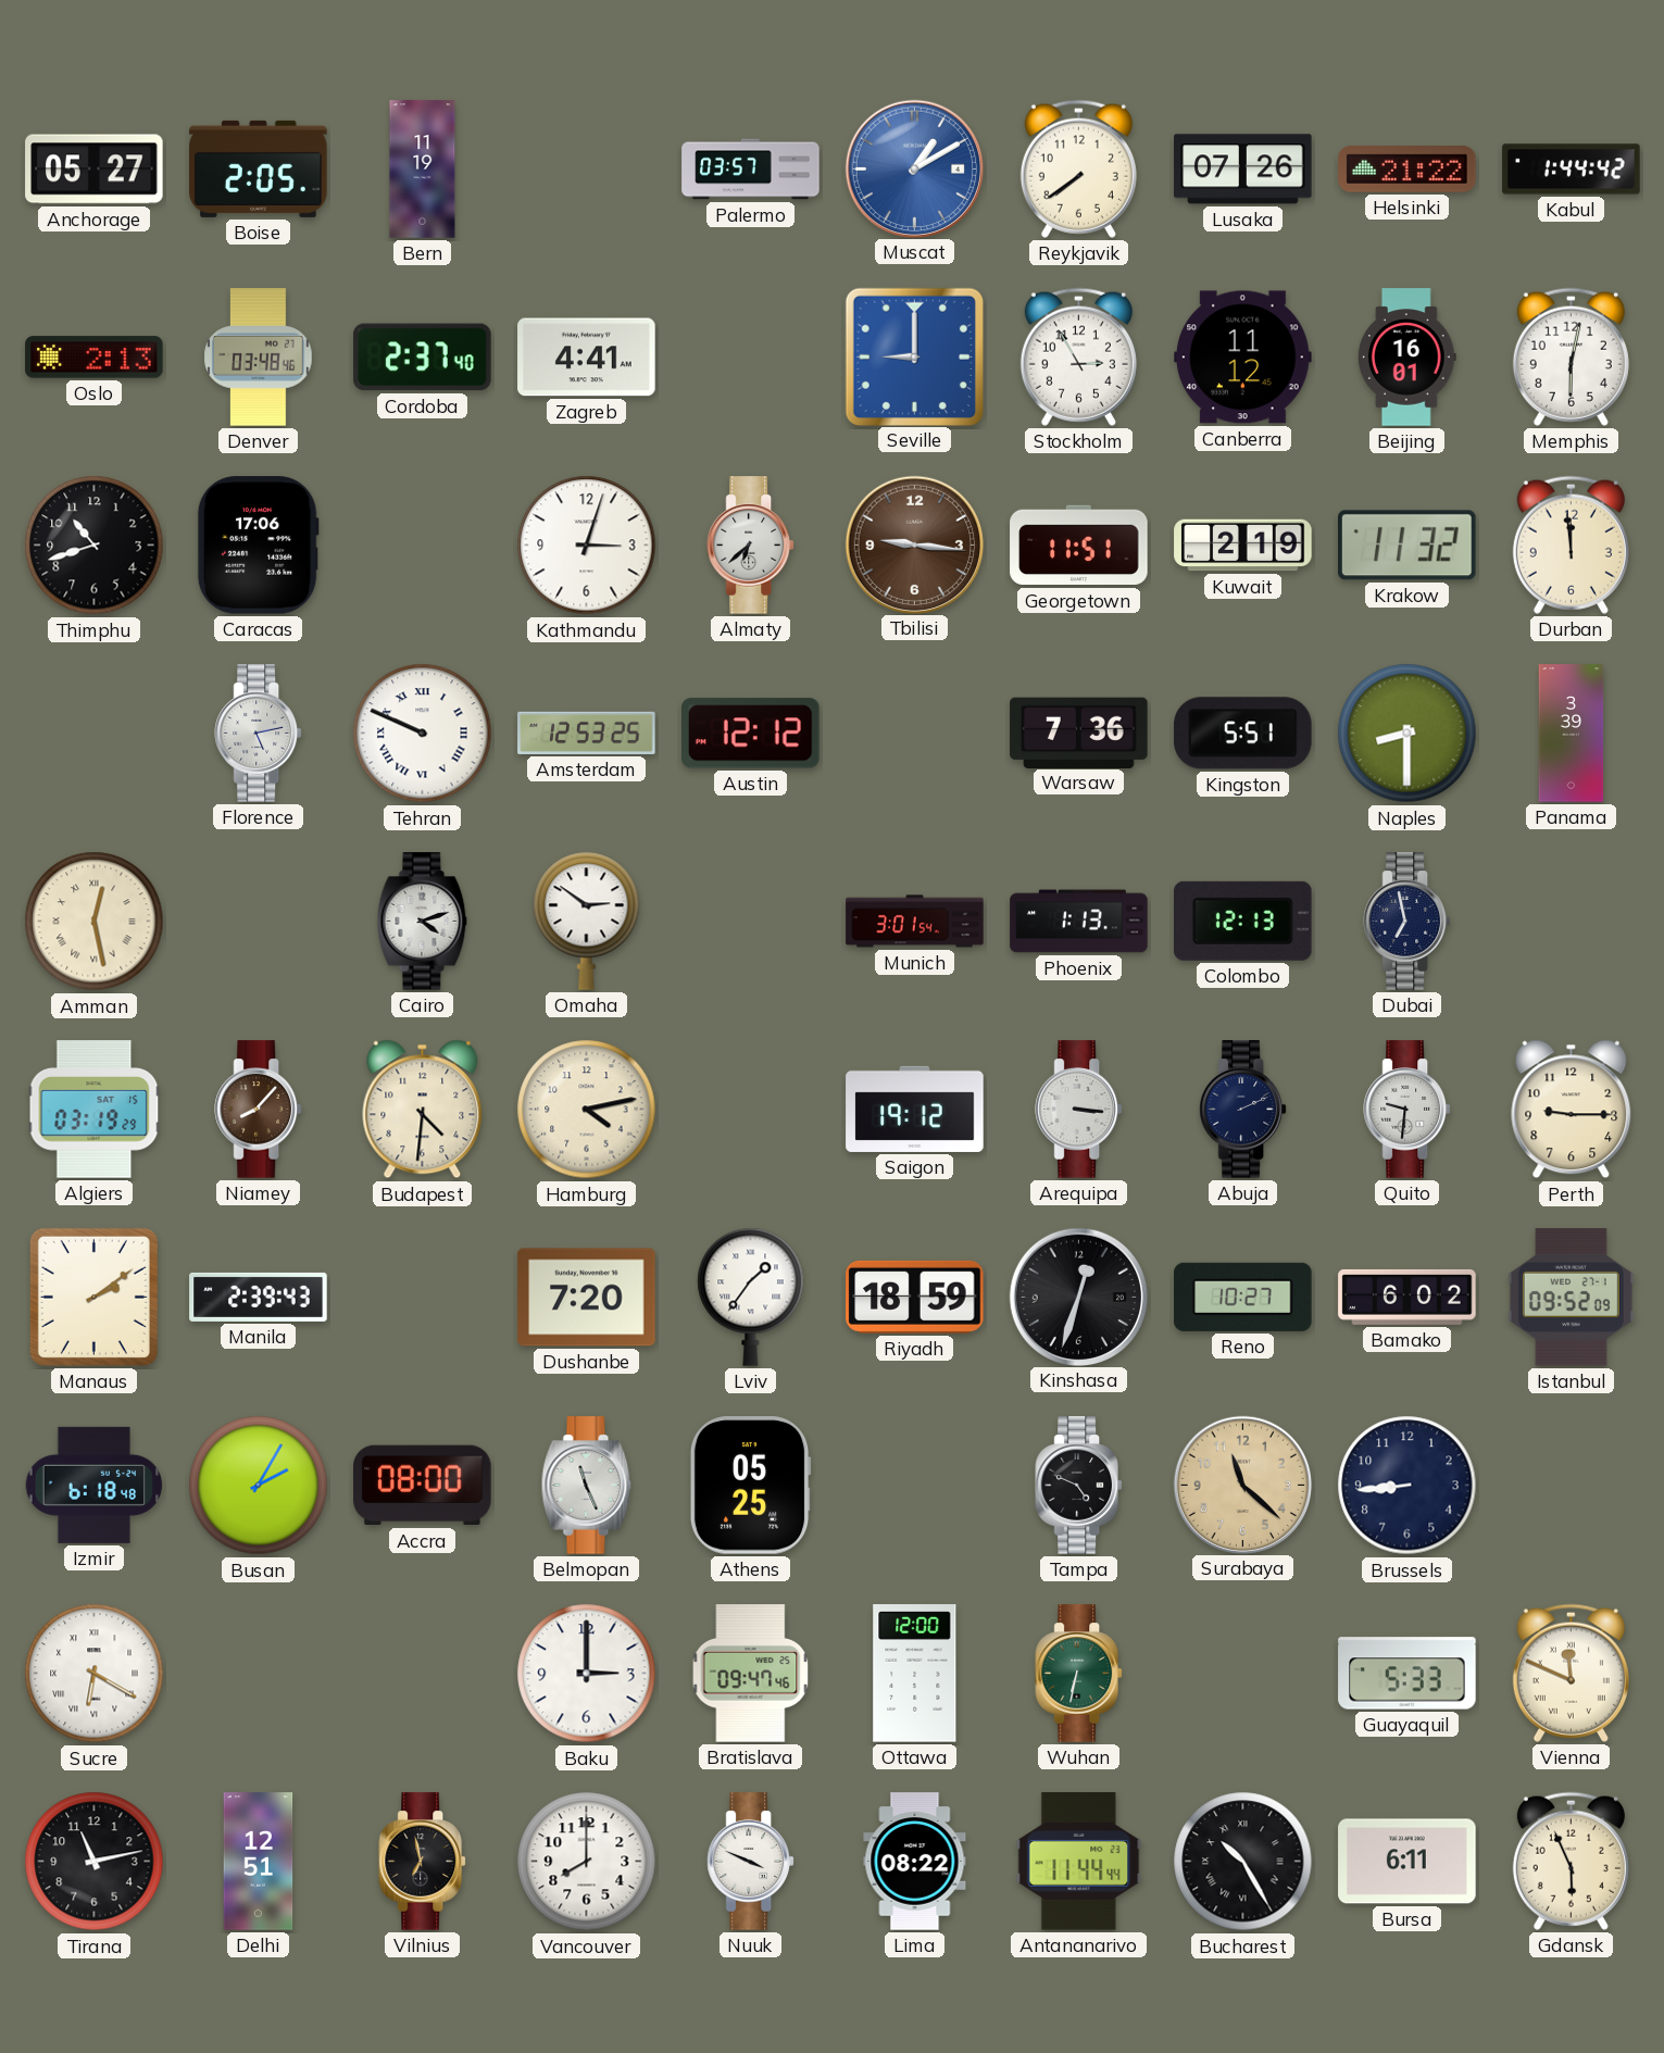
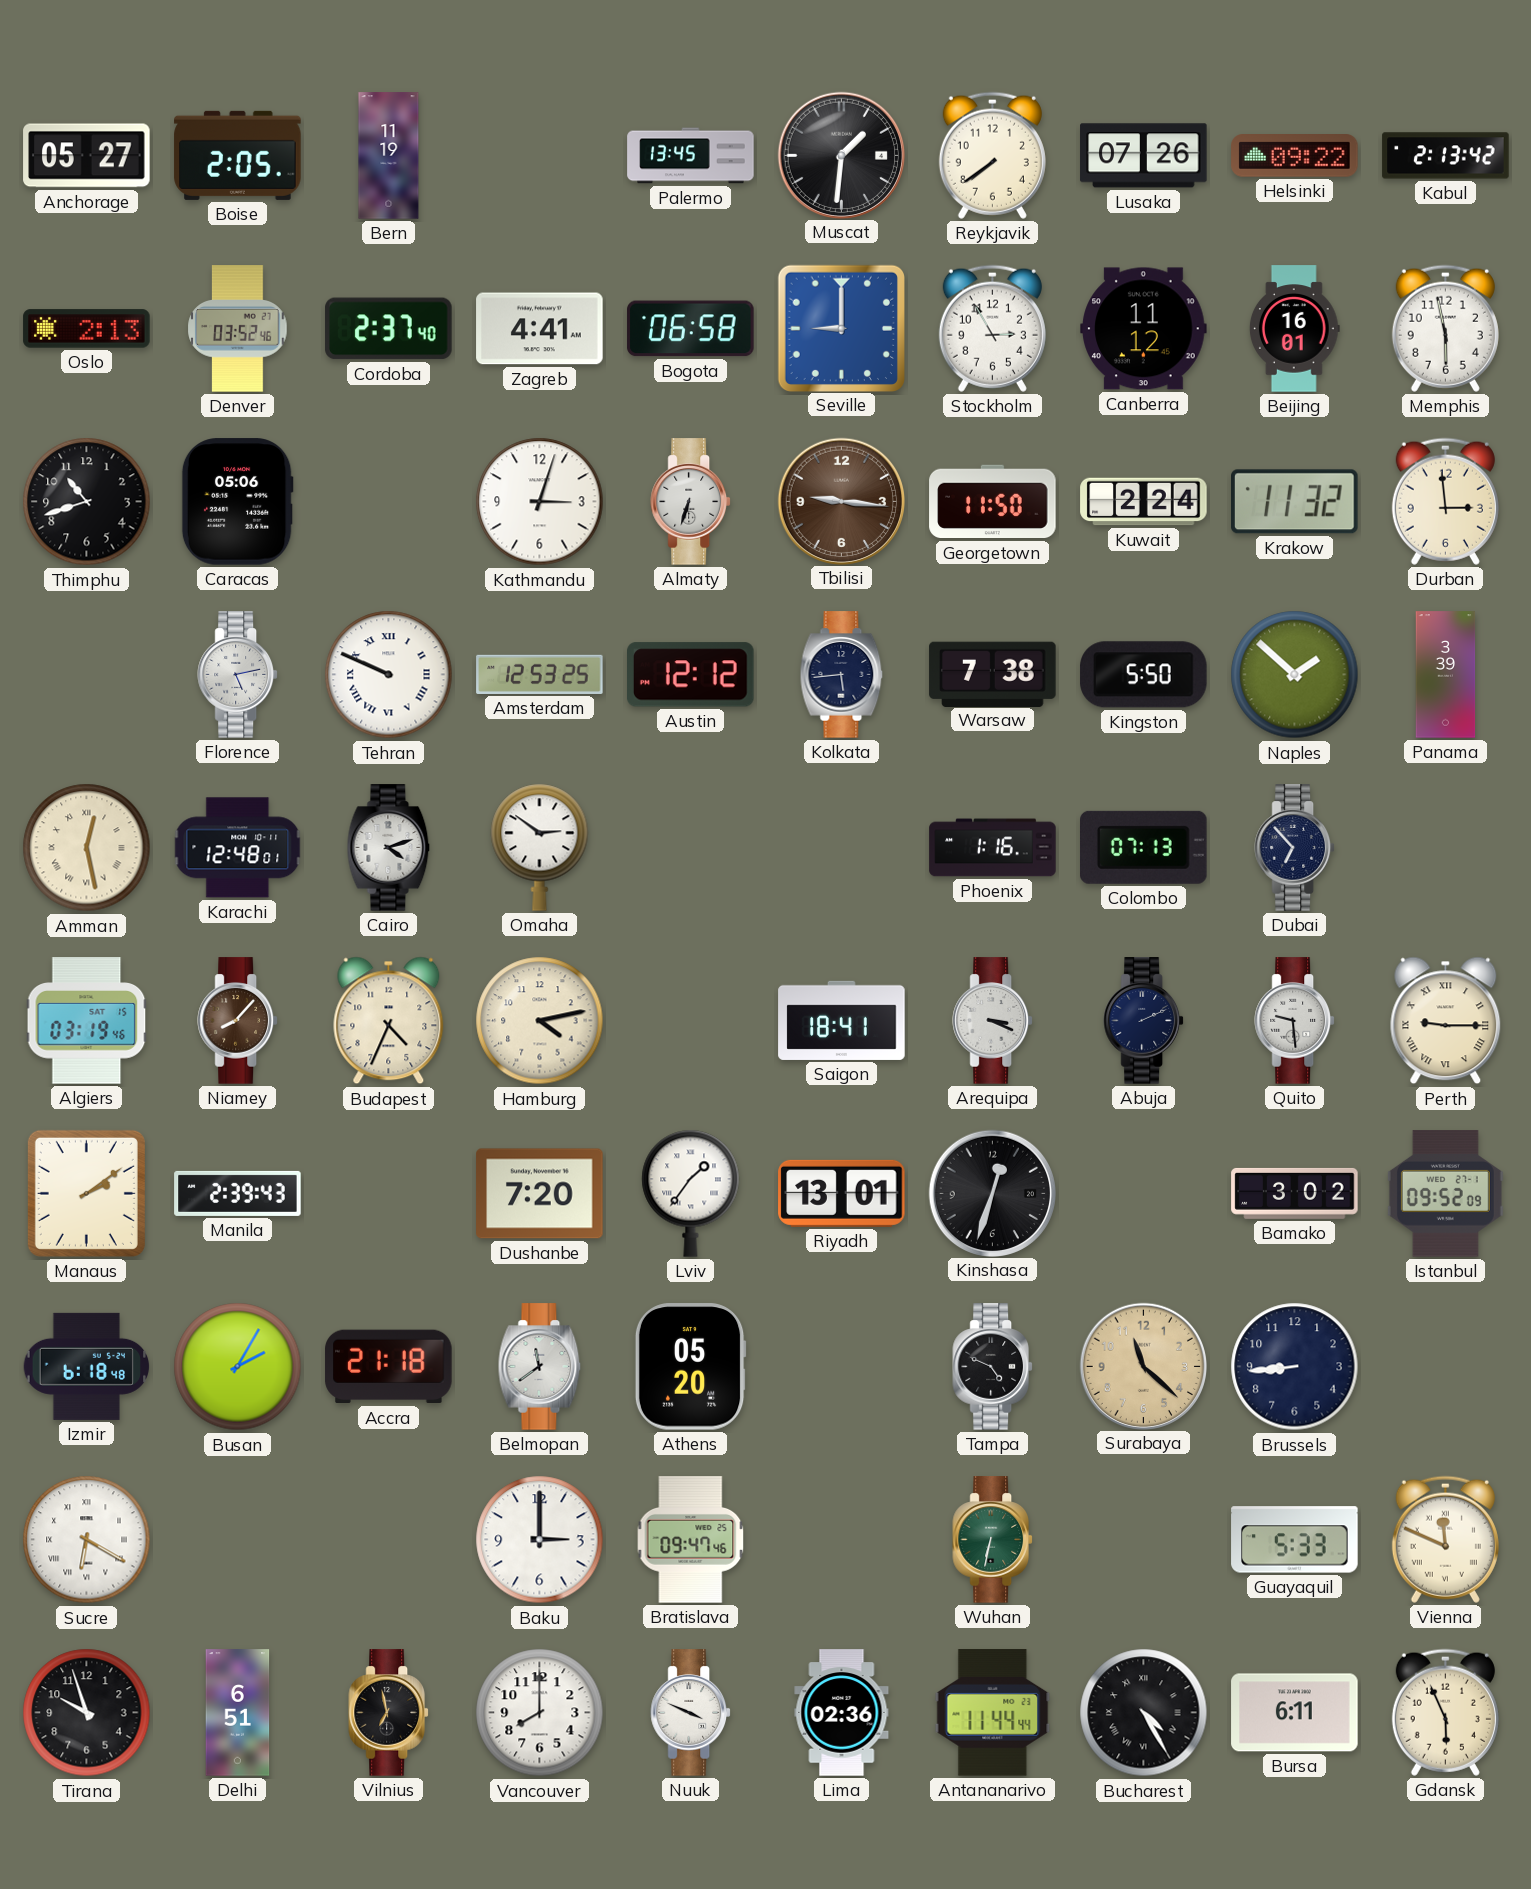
Palermo: 03:57 -> 13:45 (691, 156)
Muscat: 1:10 -> 1:31 (841, 155)
Muscat dial: blue -> black (841, 155)
Helsinki: 21:22 -> 09:22 (1295, 156)
Kabul: 1:44 -> 2:13 (1446, 156)
Denver: 03:48 -> 03:52 (238, 329)
Bogota: none -> 06:58 (691, 329)
Memphis: 6:02 -> 5:58 (1445, 328)
Caracas: 17:06 -> 05:06 (237, 502)
Almaty: 6:38 -> 6:33 (690, 502)
Georgetown: 11:51 -> 11:50 (993, 502)
Kuwait: 2:19 -> 2:24 (1144, 502)
Durban: 11:59 -> 2:59 (1445, 501)
Kolkata: none -> 5:44 (842, 675)
Warsaw: 7:36 -> 7:38 (993, 674)
Kingston: 5:51 -> 5:50 (1144, 675)
Naples: 8:30 -> 1:52 (1295, 675)
Karachi: none -> 12:48 (238, 848)
Munich: 3:01 -> none (915, 922)
Phoenix: 1:13 -> 1:16 (993, 848)
Colombo: 12:13 -> 07:13 (1144, 847)
Dubai: 6:58 -> 6:53 (1294, 848)
Algiers: 03:19:29 -> 03:19:46 (87, 1021)
Budapest: 4:31 -> 4:34 (389, 1021)
Saigon: 19:12 -> 18:41 (842, 1020)
Arequipa: 3:16 -> 3:19 (992, 1021)
Quito: 9:31 -> 9:29 (1294, 1021)
Perth numerals: Arabic -> Roman (1446, 1021)
Riyadh: 18:59 -> 13:01 (842, 1193)
Reno: 10:27 -> none (1243, 1297)
Bamako: 6:02 -> 3:02 (1295, 1193)
Accra: 08:00 -> 21:18 (389, 1367)
Belmopan: 11:26 -> 11:39 (540, 1367)
Athens: 05:25 -> 05:20 (690, 1367)
Ottawa: 12:00 -> none (915, 1674)
Tirana: 11:13 -> 9:57 (87, 1713)
Delhi: 12:51 -> 6:51 (238, 1713)
Lima: 08:22 -> 02:36 (842, 1713)
Bucharest: 10:25 -> 4:25 (1144, 1713)
